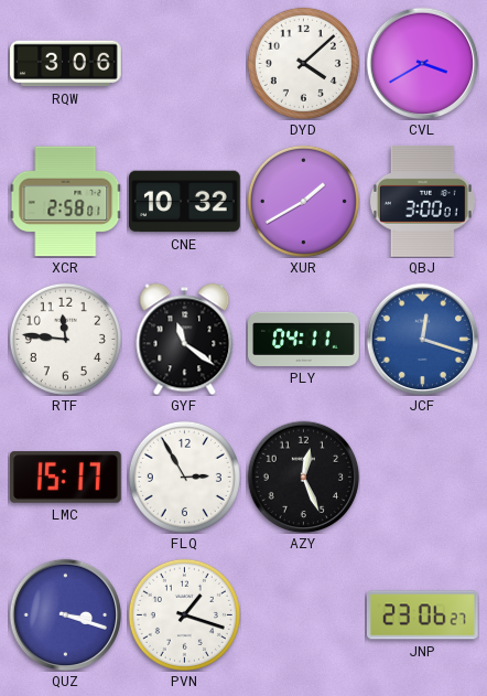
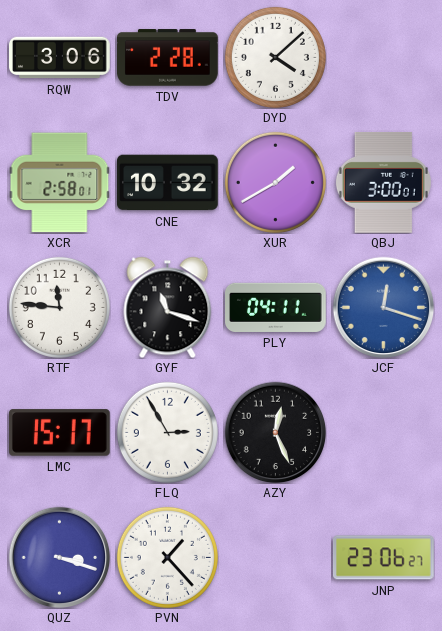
TDV: none -> 2:28 (168, 58)
CVL: 3:40 -> none (422, 63)
GYF: 11:21 -> 11:18 (168, 307)
PVN: 1:18 -> 1:23 (167, 557)
